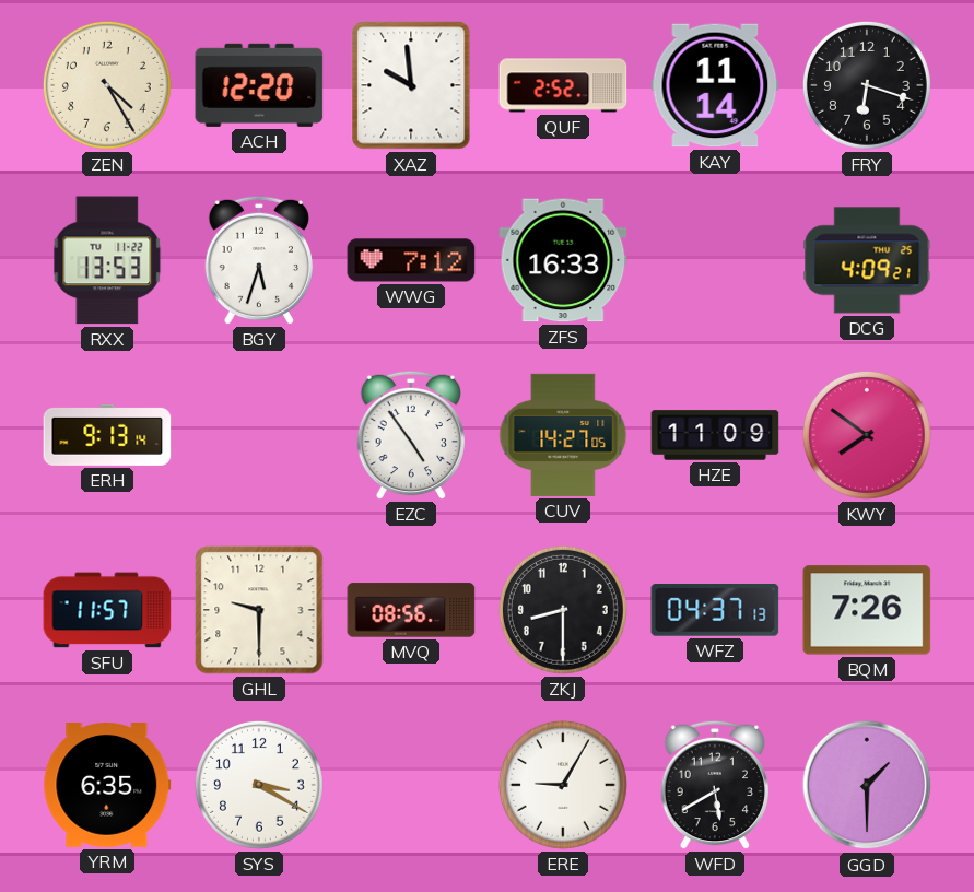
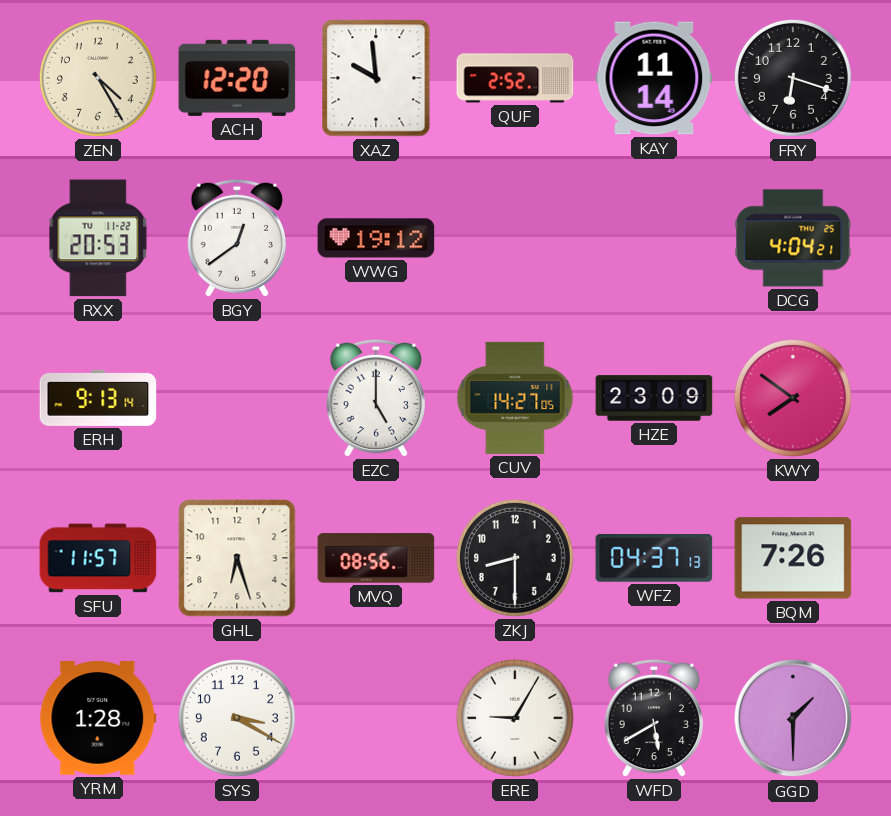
RXX: 13:53 -> 20:53 (98, 238)
BGY: 5:33 -> 12:39 (237, 238)
WWG: 7:12 -> 19:12 (376, 238)
ZFS: 16:33 -> none (563, 260)
DCG: 4:09 -> 4:04 (793, 238)
EZC: 4:54 -> 5:00 (376, 398)
HZE: 11:09 -> 23:09 (654, 398)
GHL: 9:30 -> 6:27 (237, 558)
YRM: 6:35 -> 1:28 (98, 719)
